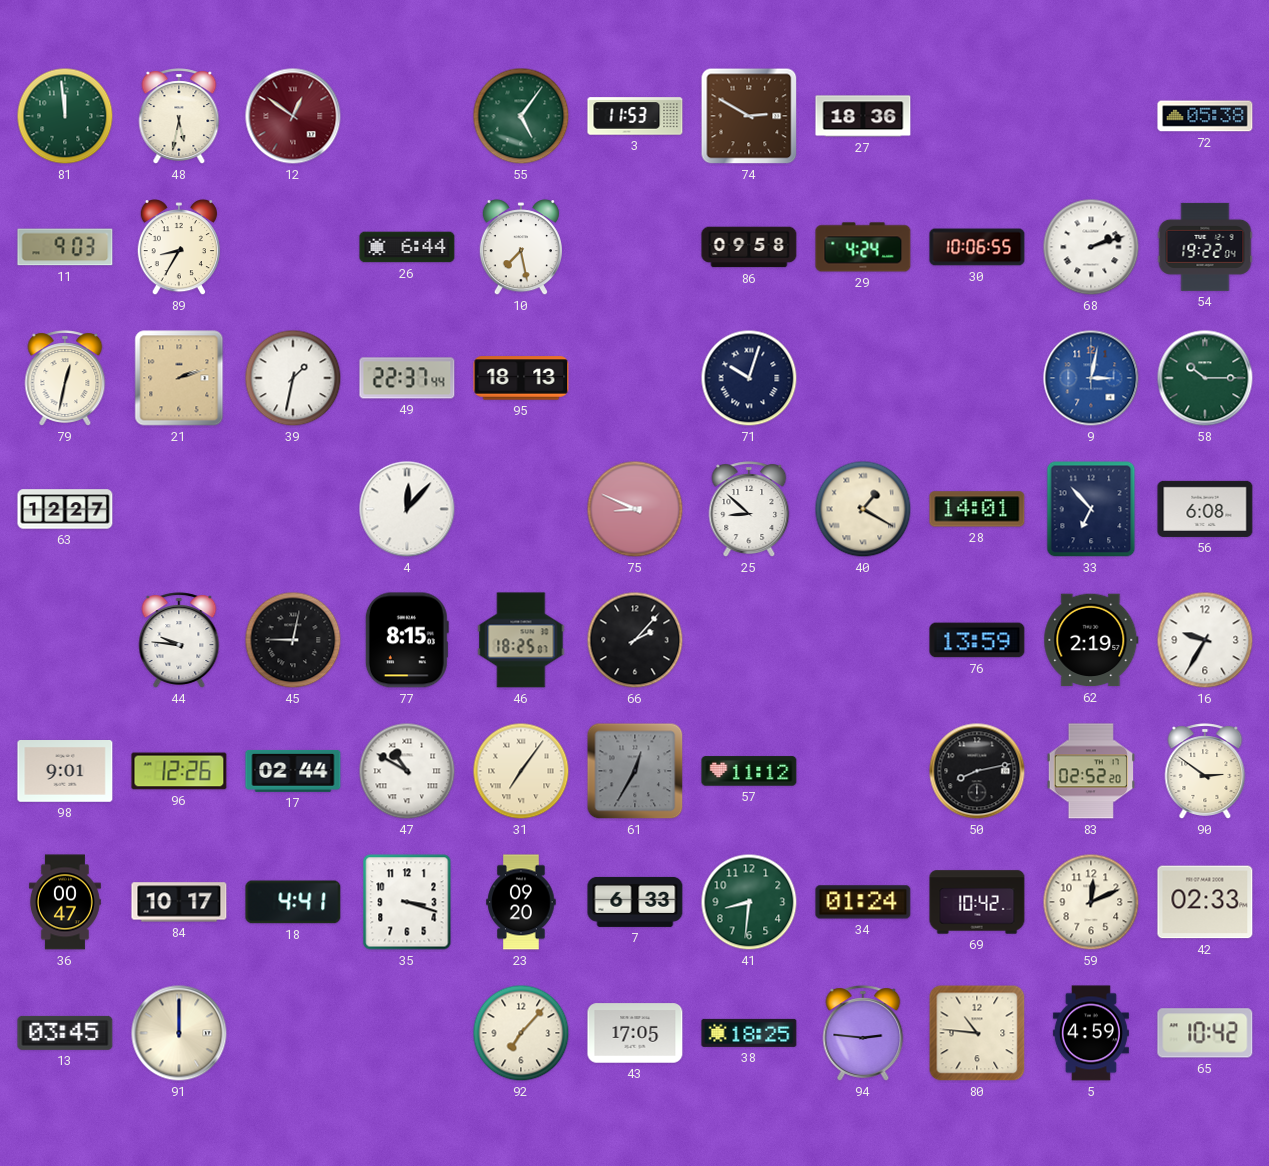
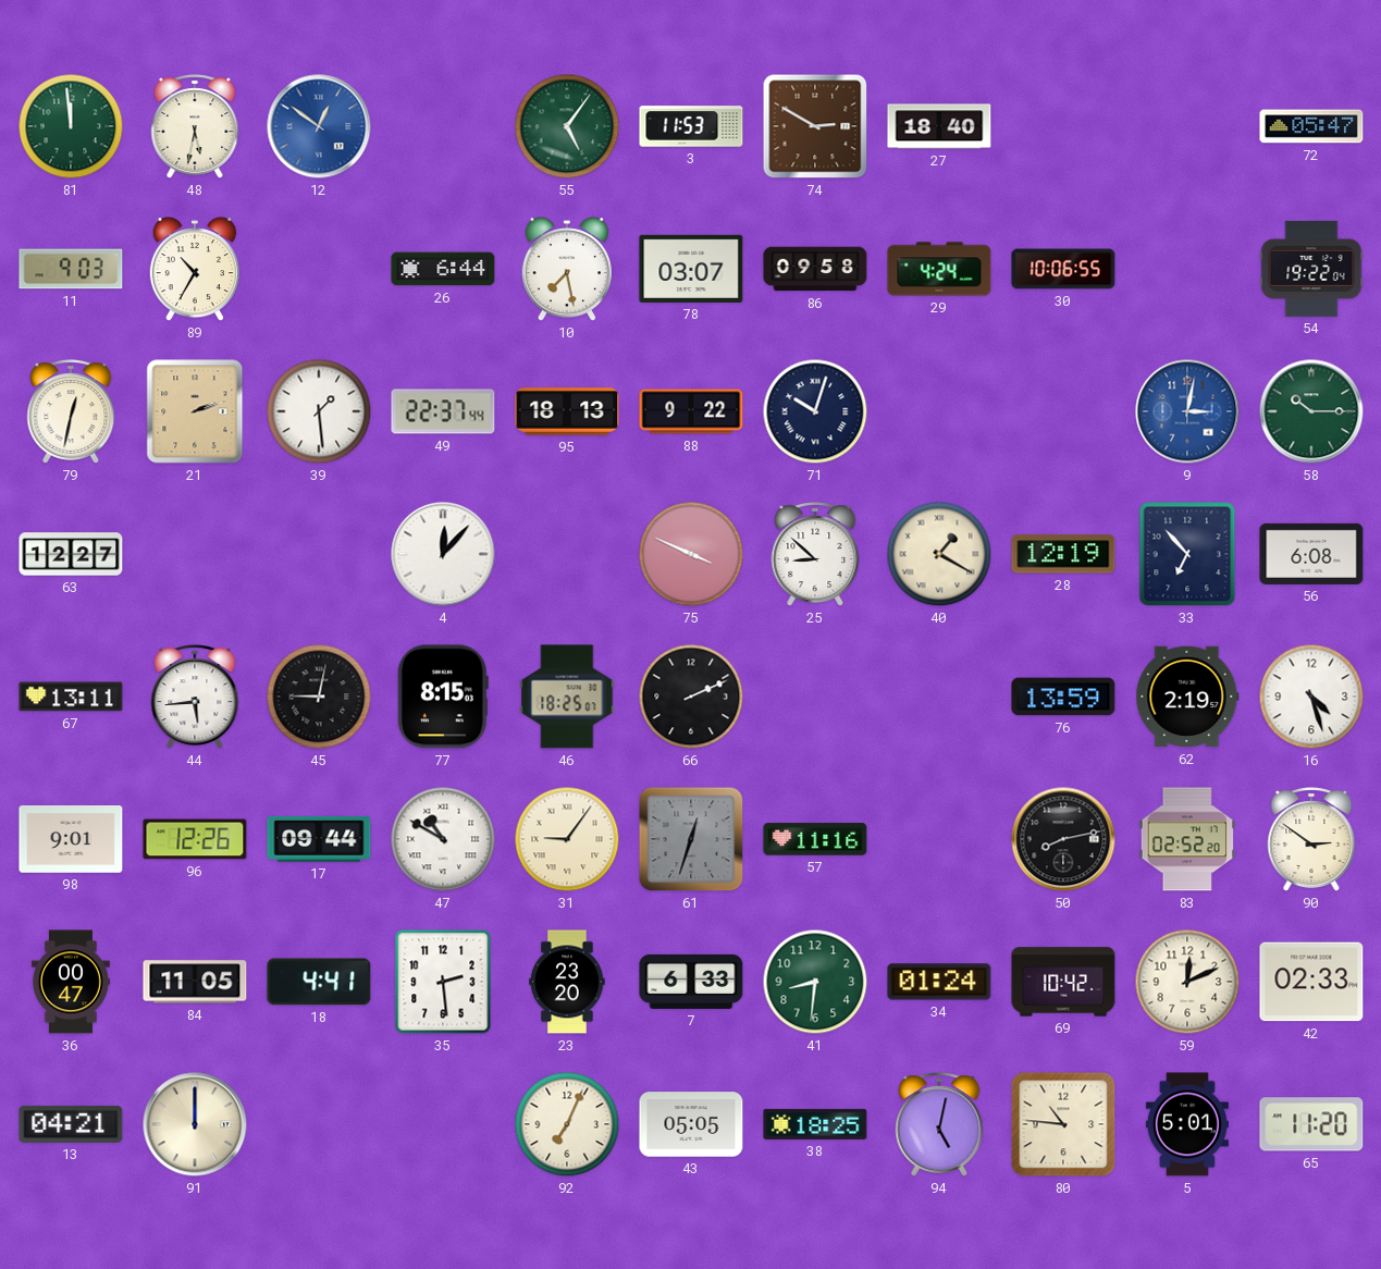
12 dial: burgundy -> blue (319, 126)
27: 18:36 -> 18:40 (939, 126)
72: 05:38 -> 05:47 (1311, 126)
89: 8:35 -> 10:35 (195, 270)
78: none -> 03:07 (691, 269)
68: 2:12 -> none (1091, 247)
39: 1:32 -> 1:29 (319, 411)
88: none -> 9:22 (691, 411)
75: 8:49 -> 3:49 (691, 554)
28: 14:01 -> 12:19 (1063, 554)
67: none -> 13:11 (71, 697)
44: 9:46 -> 5:44 (195, 697)
66: 2:07 -> 2:11 (691, 697)
16: 9:35 -> 4:27 (1311, 697)
17: 02:44 -> 09:44 (319, 839)
31: 7:06 -> 9:06 (567, 839)
61: 12:35 -> 12:33 (691, 839)
57: 11:12 -> 11:16 (815, 839)
84: 10:17 -> 11:05 (195, 982)
35: 3:18 -> 2:29 (443, 982)
23: 09:20 -> 23:20 (567, 982)
13: 03:45 -> 04:21 (71, 1124)
92: 7:07 -> 7:04 (567, 1124)
43: 17:05 -> 05:05 (691, 1124)
94: 2:46 -> 5:02 (939, 1124)
5: 4:59 -> 5:01 (1187, 1124)
65: 10:42 -> 11:20 (1311, 1124)
